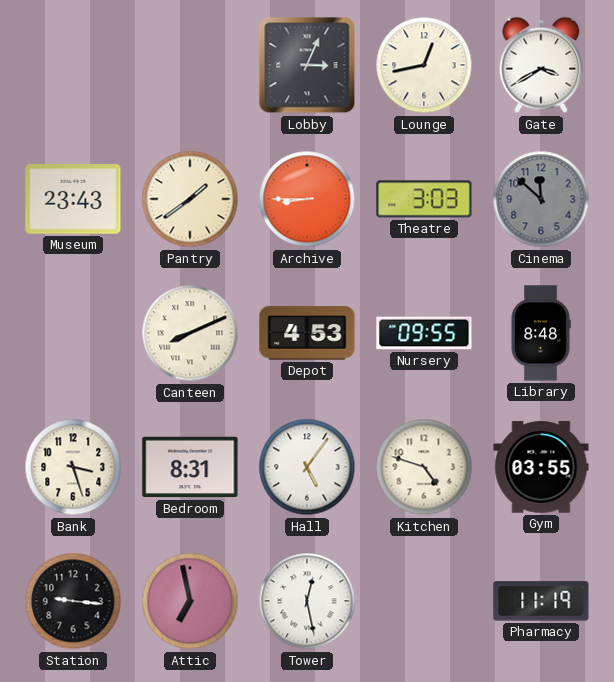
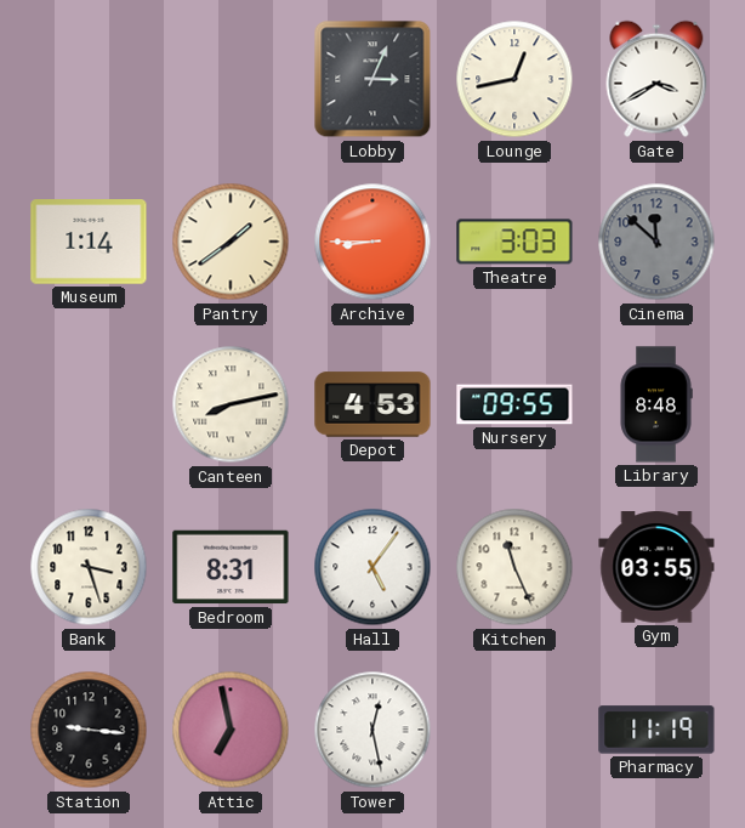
Museum: 23:43 -> 1:14 (89, 242)
Canteen: 8:11 -> 8:13 (231, 404)
Kitchen: 4:48 -> 11:26 (514, 567)
